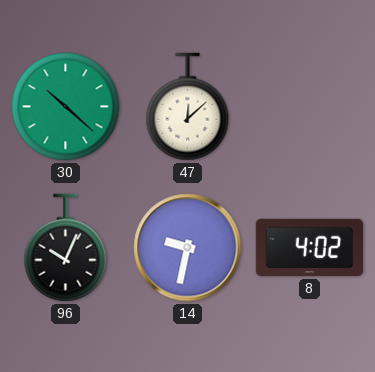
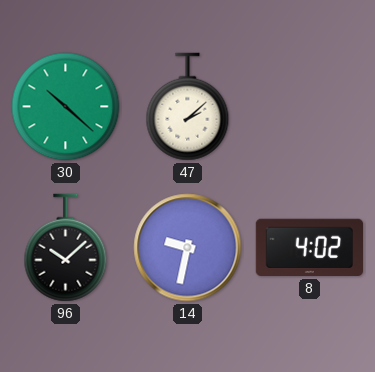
47: 12:08 -> 2:08 (188, 107)
96: 10:04 -> 10:08 (66, 248)
